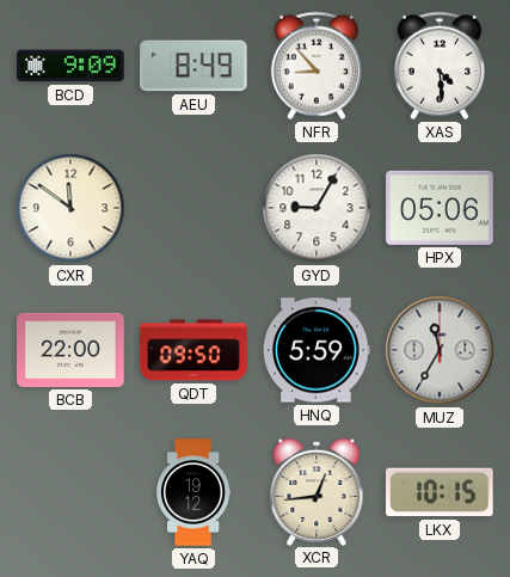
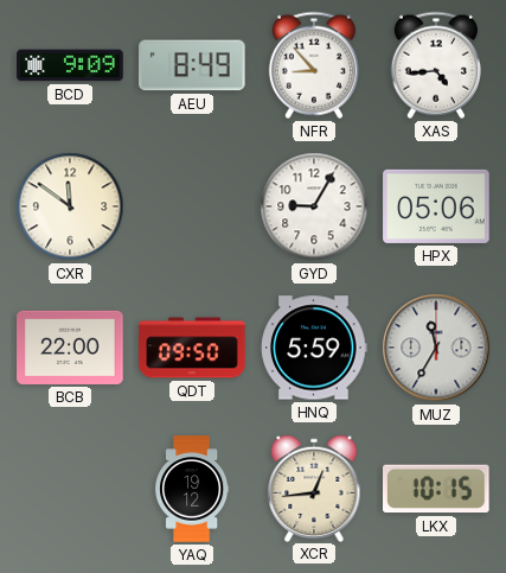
XAS: 4:29 -> 4:44 (436, 65)
